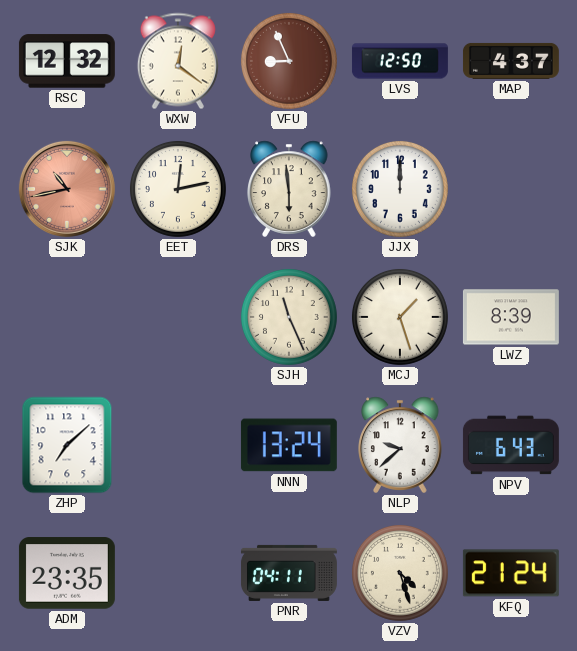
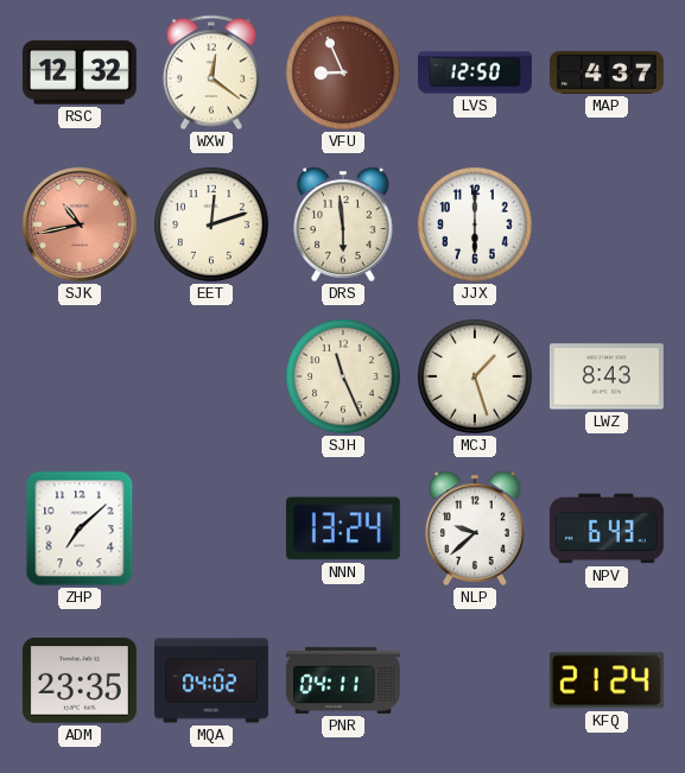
EET: 12:13 -> 12:12 (211, 224)
JJX: 12:00 -> 6:00 (475, 224)
LWZ: 8:39 -> 8:43 (607, 376)
MQA: none -> 04:02 (211, 680)
VZV: 4:27 -> none (400, 573)
